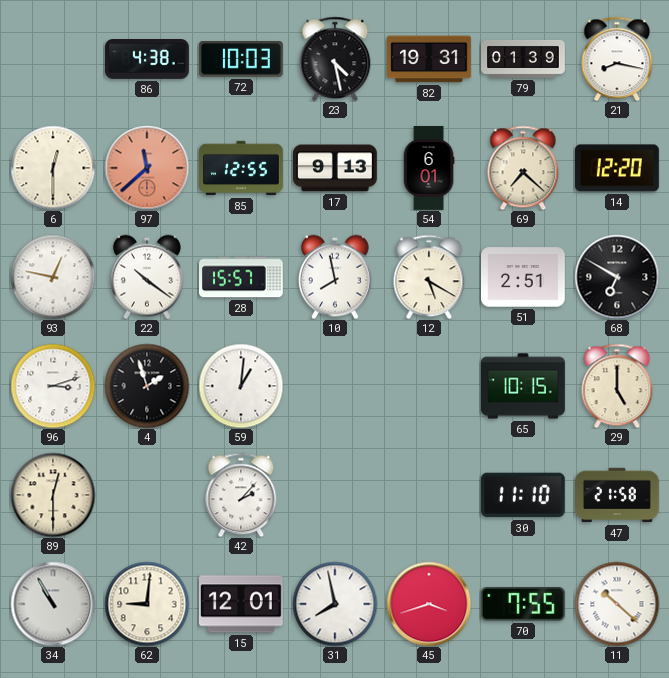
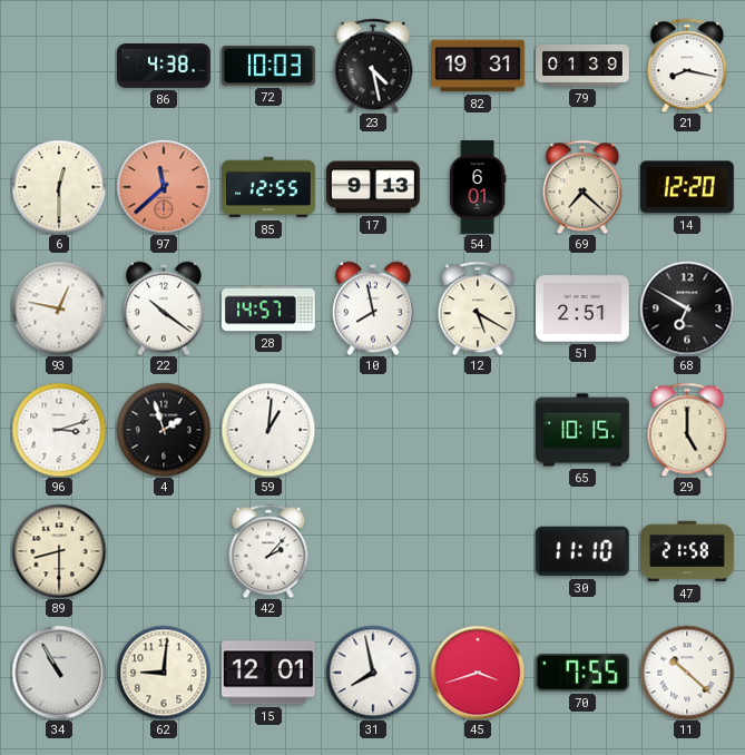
28: 15:57 -> 14:57 (269, 308)
89: 12:30 -> 8:30 (59, 551)
